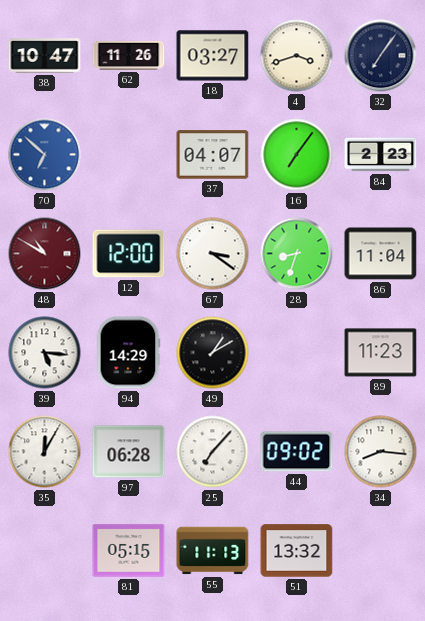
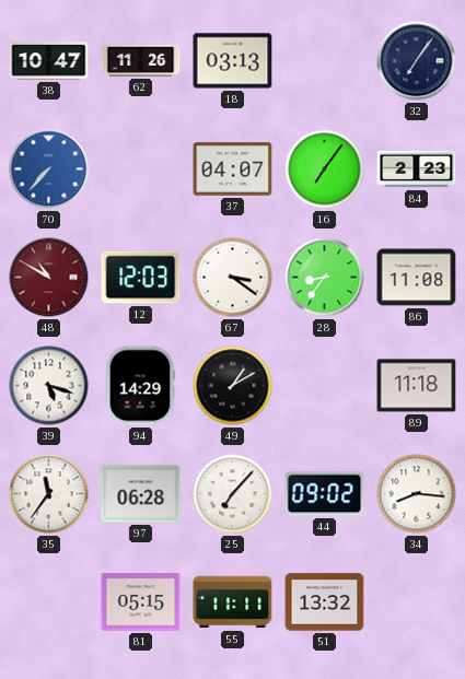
18: 03:27 -> 03:13 (233, 61)
4: 3:42 -> none (297, 56)
70: 6:52 -> 7:37 (49, 169)
12: 12:00 -> 12:03 (141, 278)
28: 8:33 -> 8:36 (325, 278)
86: 11:04 -> 11:08 (417, 278)
39: 5:16 -> 5:18 (49, 386)
89: 11:23 -> 11:18 (417, 386)
35: 12:05 -> 11:36 (49, 494)
55: 11:13 -> 11:11 (233, 602)
